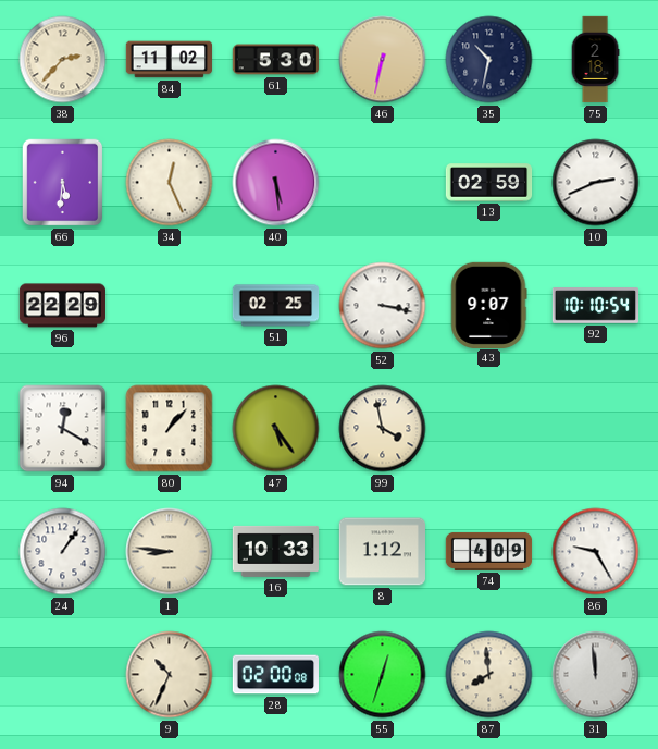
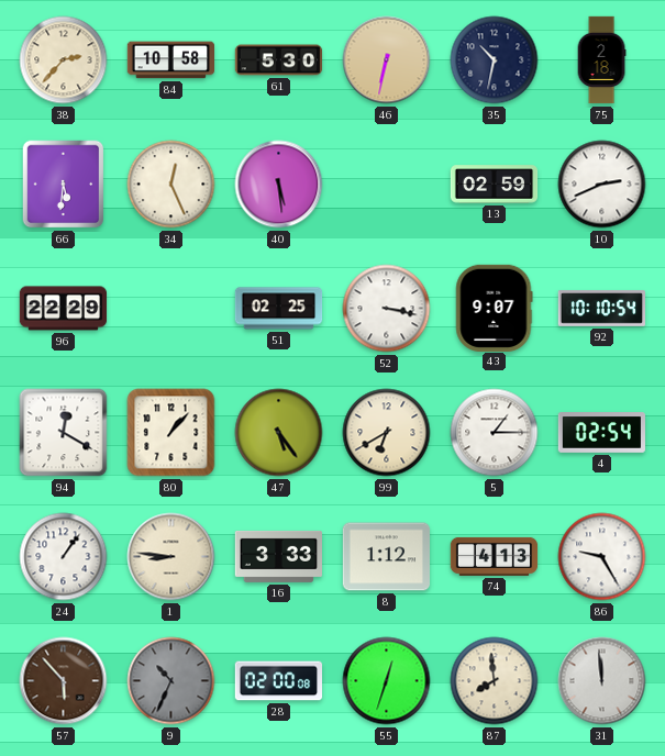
84: 11:02 -> 10:58 (171, 60)
99: 3:58 -> 6:40 (387, 433)
5: none -> 1:15 (495, 433)
4: none -> 02:54 (601, 433)
16: 10:33 -> 3:33 (278, 556)
74: 4:09 -> 4:13 (495, 556)
57: none -> 5:53 (64, 681)
9 dial: cream -> grey (171, 681)
